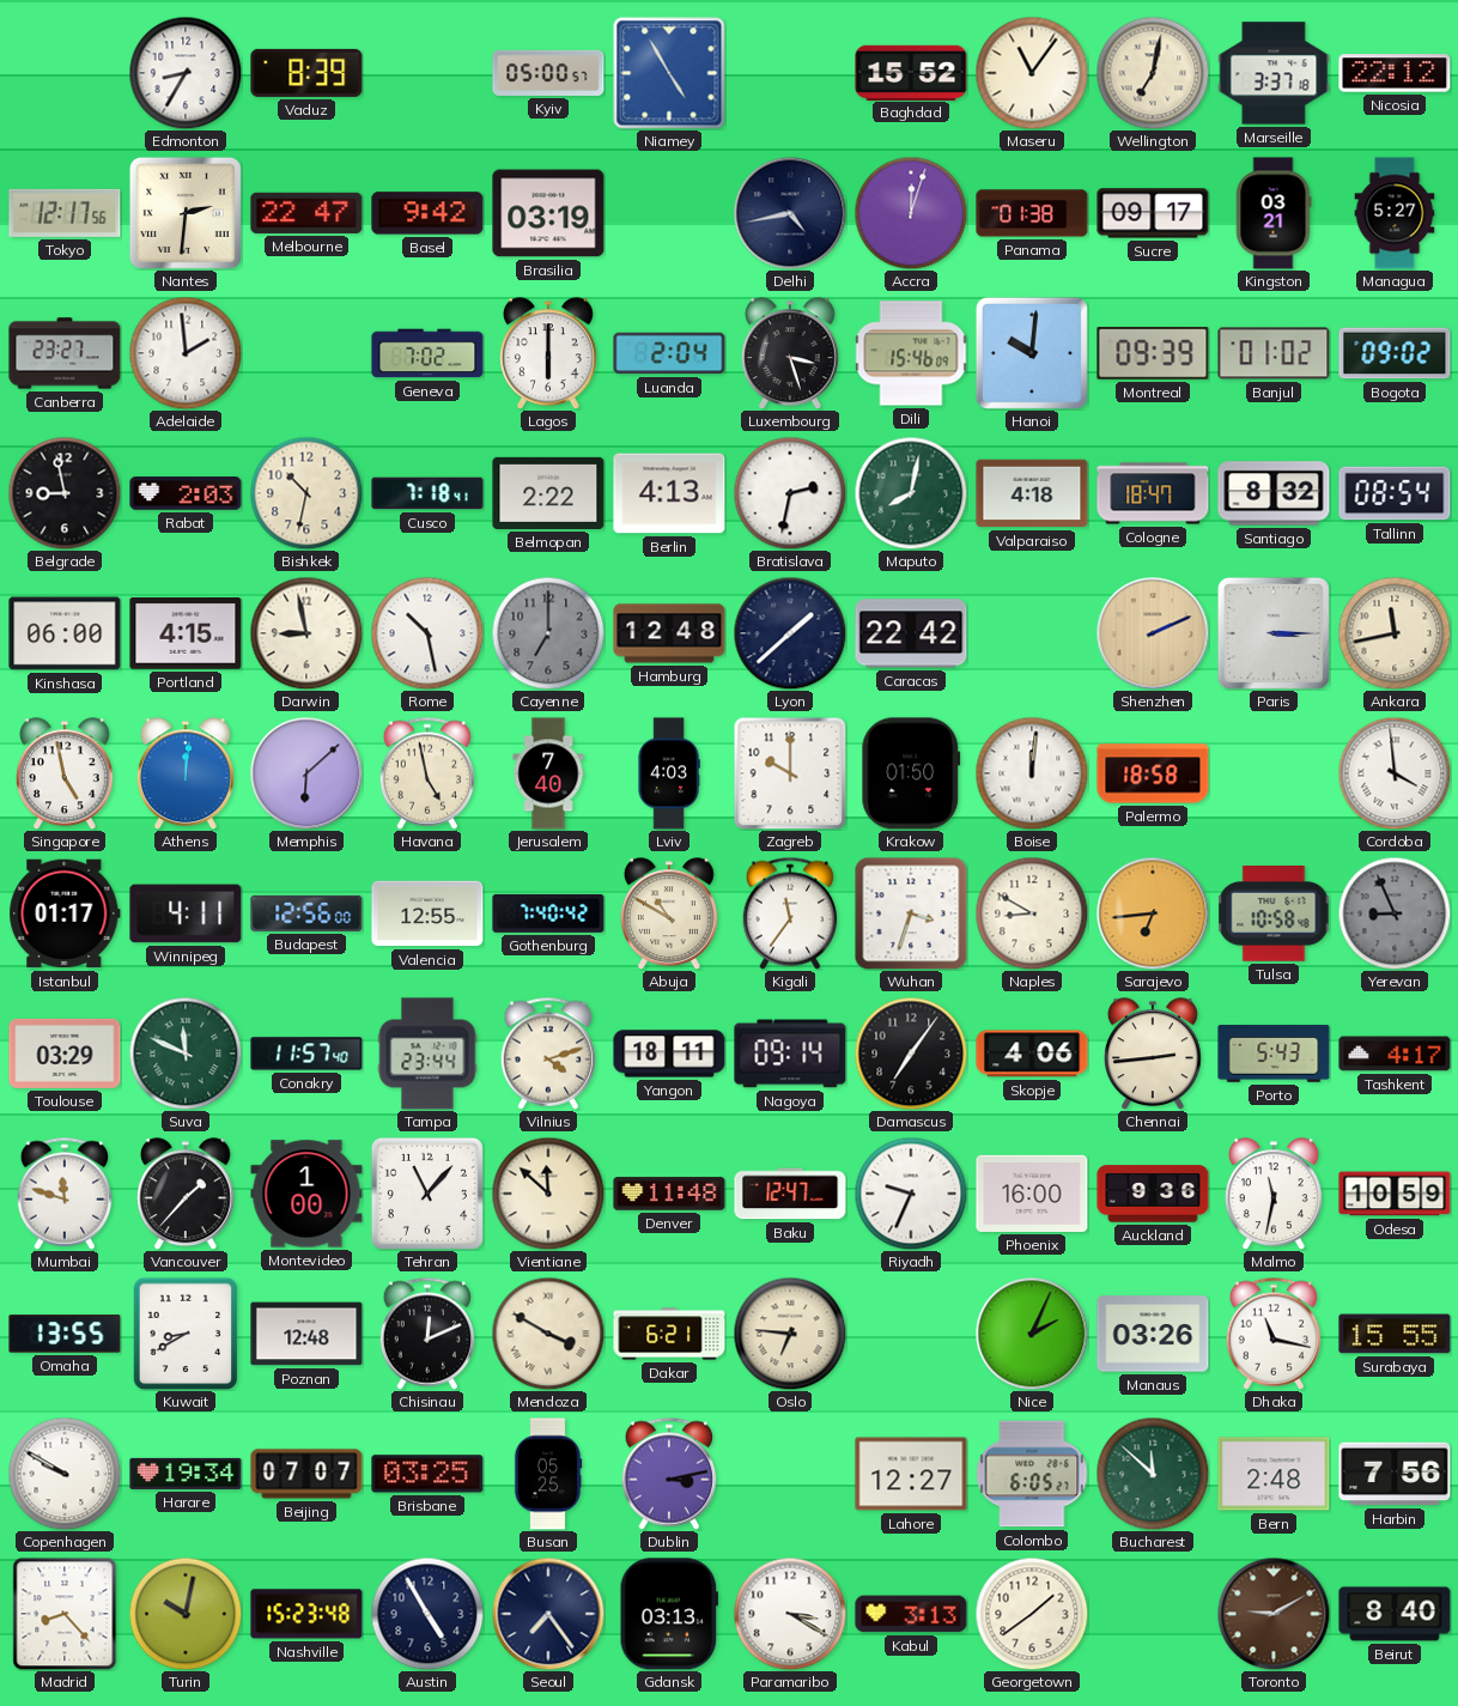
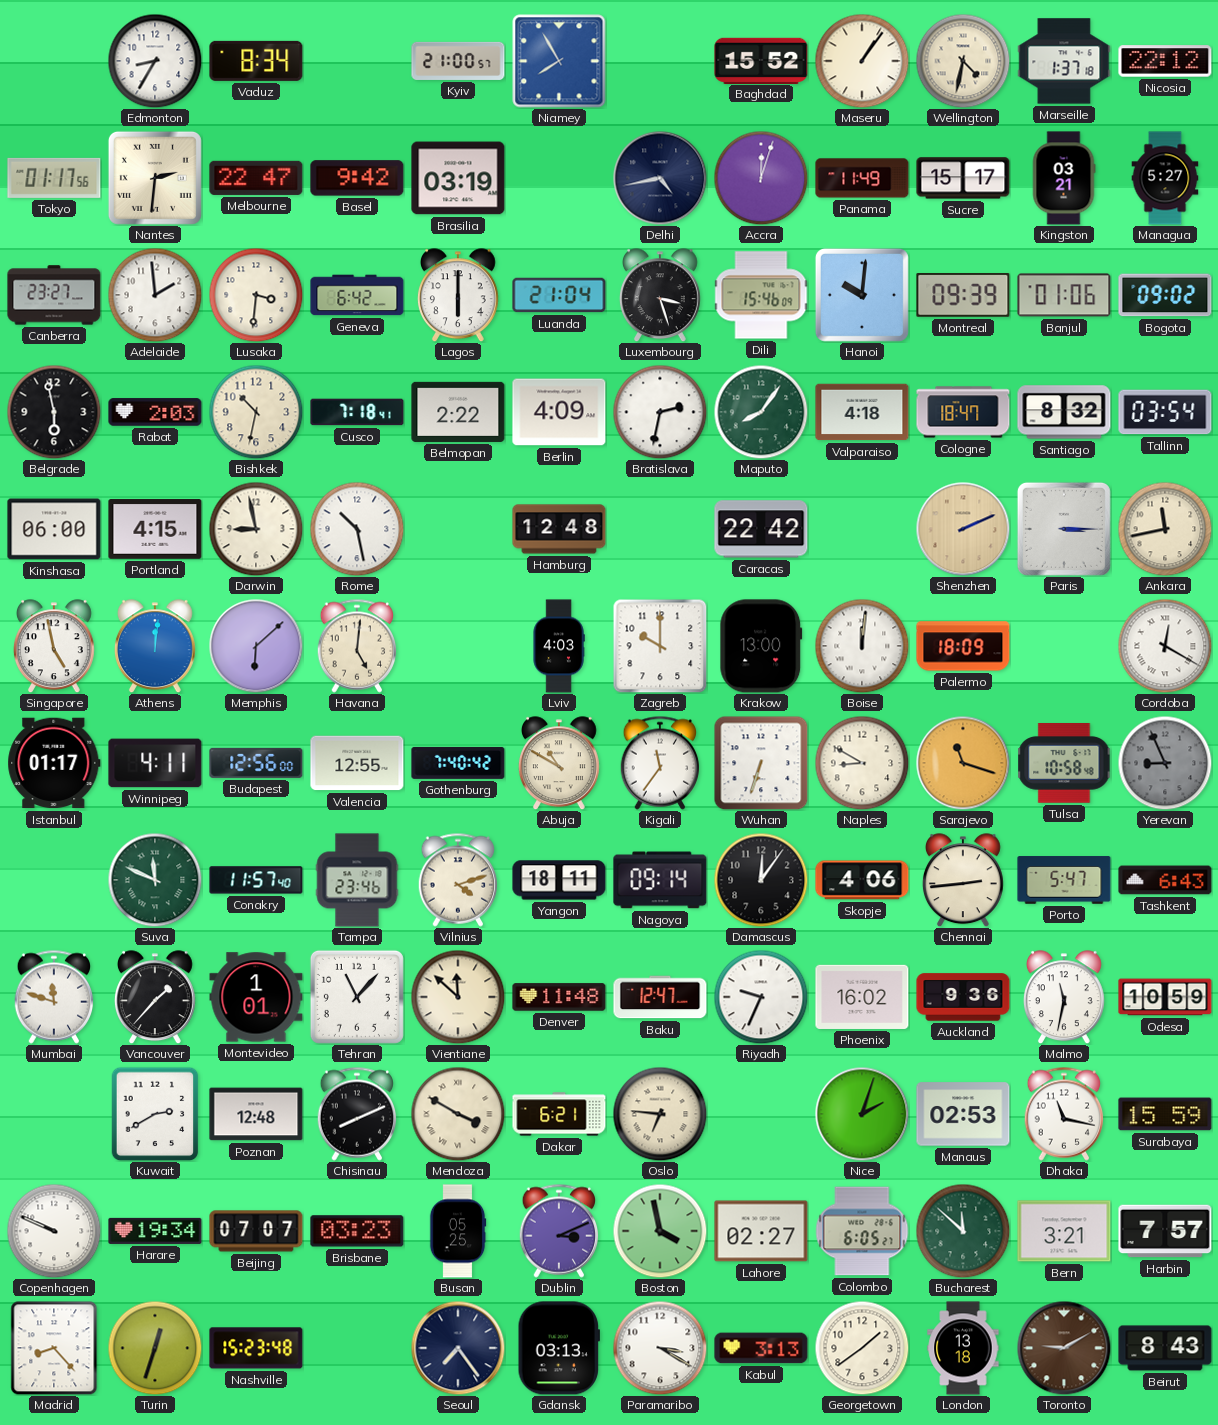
Vaduz: 8:39 -> 8:34 (256, 61)
Kyiv: 05:00 -> 21:00 (458, 61)
Niamey: 4:55 -> 7:55 (559, 61)
Maseru: 11:06 -> 1:06 (862, 61)
Wellington: 7:02 -> 4:32 (963, 61)
Marseille: 3:37 -> 1:37 (1064, 61)
Tokyo: 12:17 -> 01:17 (54, 178)
Panama: 01:38 -> 11:49 (862, 178)
Sucre: 09:17 -> 15:17 (963, 178)
Lusaka: none -> 3:31 (256, 295)
Geneva: 7:02 -> 6:42 (357, 295)
Luanda: 2:04 -> 21:04 (559, 295)
Banjul: 01:02 -> 01:06 (1064, 295)
Belgrade: 8:58 -> 5:58 (54, 412)
Berlin: 4:13 -> 4:09 (559, 412)
Maputo: 8:02 -> 8:06 (761, 412)
Tallinn: 08:54 -> 03:54 (1165, 412)
Cayenne: 7:00 -> none (548, 633)
Lyon: 1:38 -> none (790, 633)
Havana: 4:58 -> 5:01 (357, 646)
Jerusalem: 7:40 -> none (548, 773)
Krakow: 01:50 -> 13:00 (761, 646)
Palermo: 18:58 -> 18:09 (963, 646)
Cordoba: 3:59 -> 12:20 (1165, 646)
Wuhan: 3:33 -> 6:33 (761, 763)
Sarajevo: 6:44 -> 11:18 (963, 763)
Toulouse: 03:29 -> none (65, 1054)
Tampa: 23:44 -> 23:46 (357, 880)
Damascus: 7:06 -> 12:06 (761, 880)
Porto: 5:43 -> 5:47 (1064, 880)
Tashkent: 4:17 -> 6:43 (1165, 880)
Montevideo: 1:00 -> 1:01 (256, 997)
Phoenix: 16:00 -> 16:02 (862, 997)
Omaha: 13:55 -> none (65, 1334)
Kuwait: 8:40 -> 2:40 (155, 1114)
Chisinau: 12:11 -> 8:11 (357, 1114)
Nice: 2:04 -> 2:03 (862, 1114)
Manaus: 03:26 -> 02:53 (963, 1114)
Surabaya: 15:55 -> 15:59 (1165, 1114)
Copenhagen: 9:50 -> 9:49 (54, 1231)
Brisbane: 03:25 -> 03:23 (357, 1231)
Dublin: 3:13 -> 3:11 (559, 1231)
Boston: none -> 3:58 (660, 1231)
Lahore: 12:27 -> 02:27 (761, 1231)
Bern: 2:48 -> 3:21 (1064, 1231)
Harbin: 7:56 -> 7:57 (1165, 1231)
Turin: 10:02 -> 12:33 (155, 1348)
Austin: 4:55 -> none (427, 1614)
London: none -> 13:18 (963, 1348)
Beirut: 8:40 -> 8:43 (1165, 1348)
